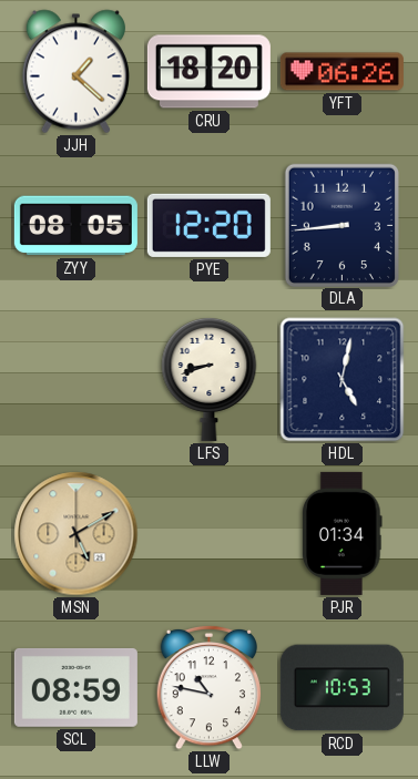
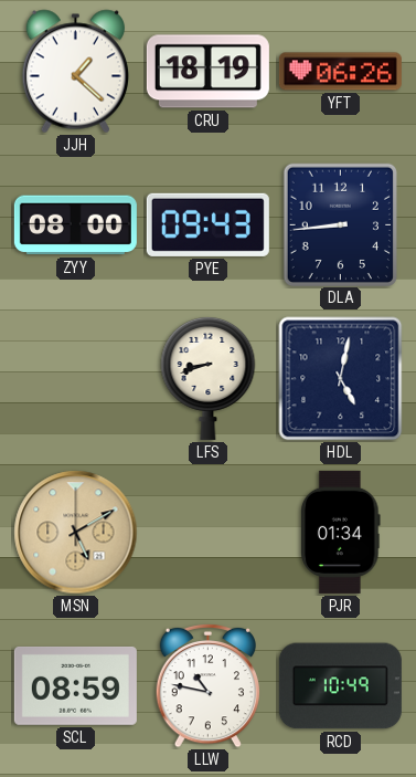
CRU: 18:20 -> 18:19 (207, 72)
ZYY: 08:05 -> 08:00 (75, 225)
PYE: 12:20 -> 09:43 (207, 224)
RCD: 10:53 -> 10:49 (340, 686)
